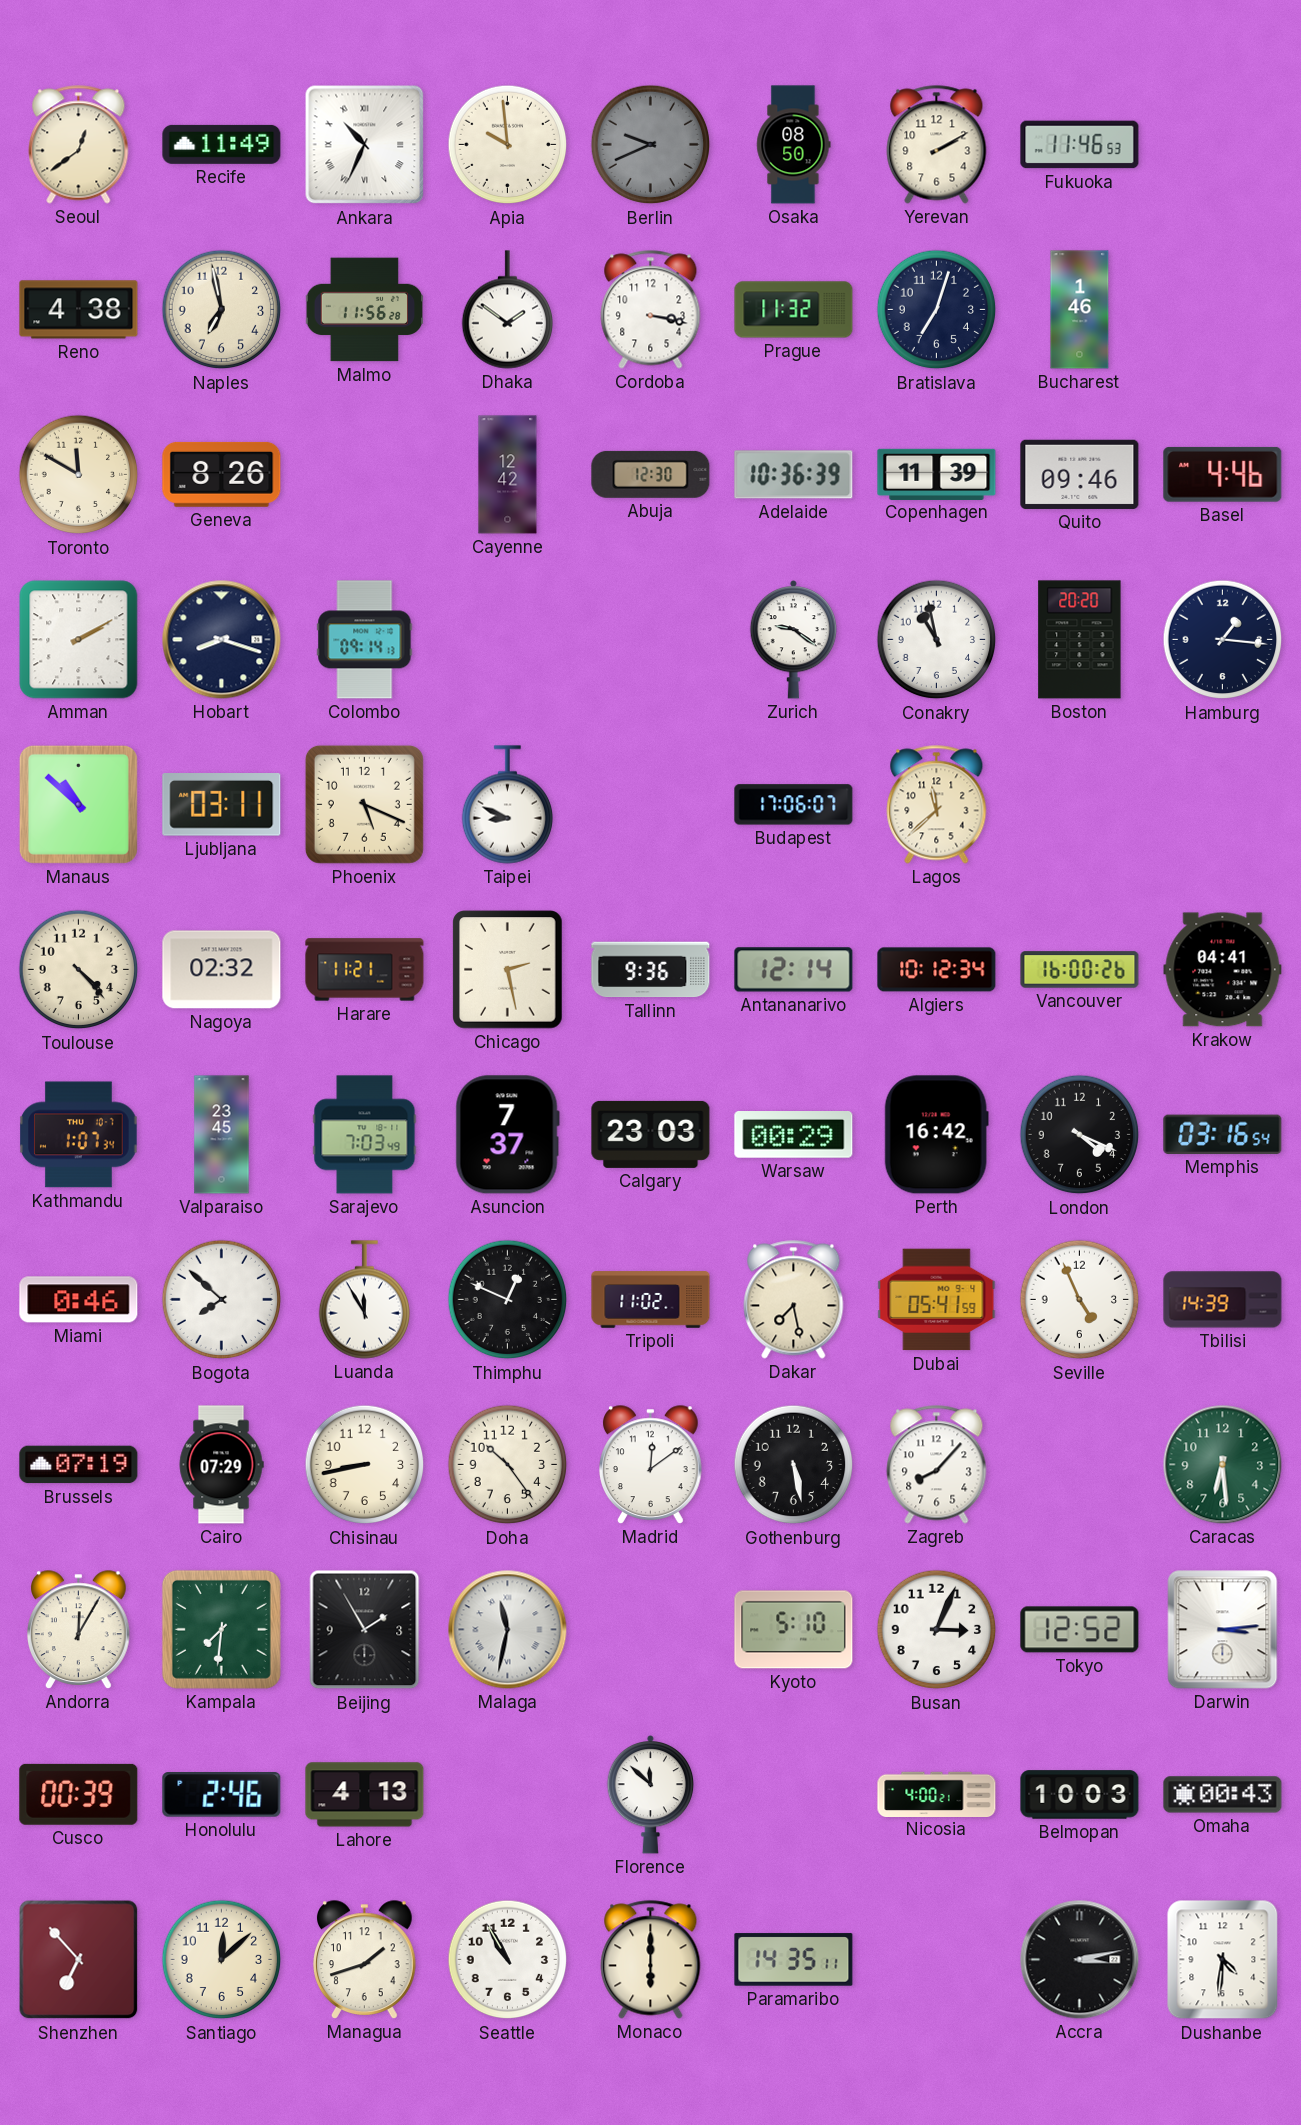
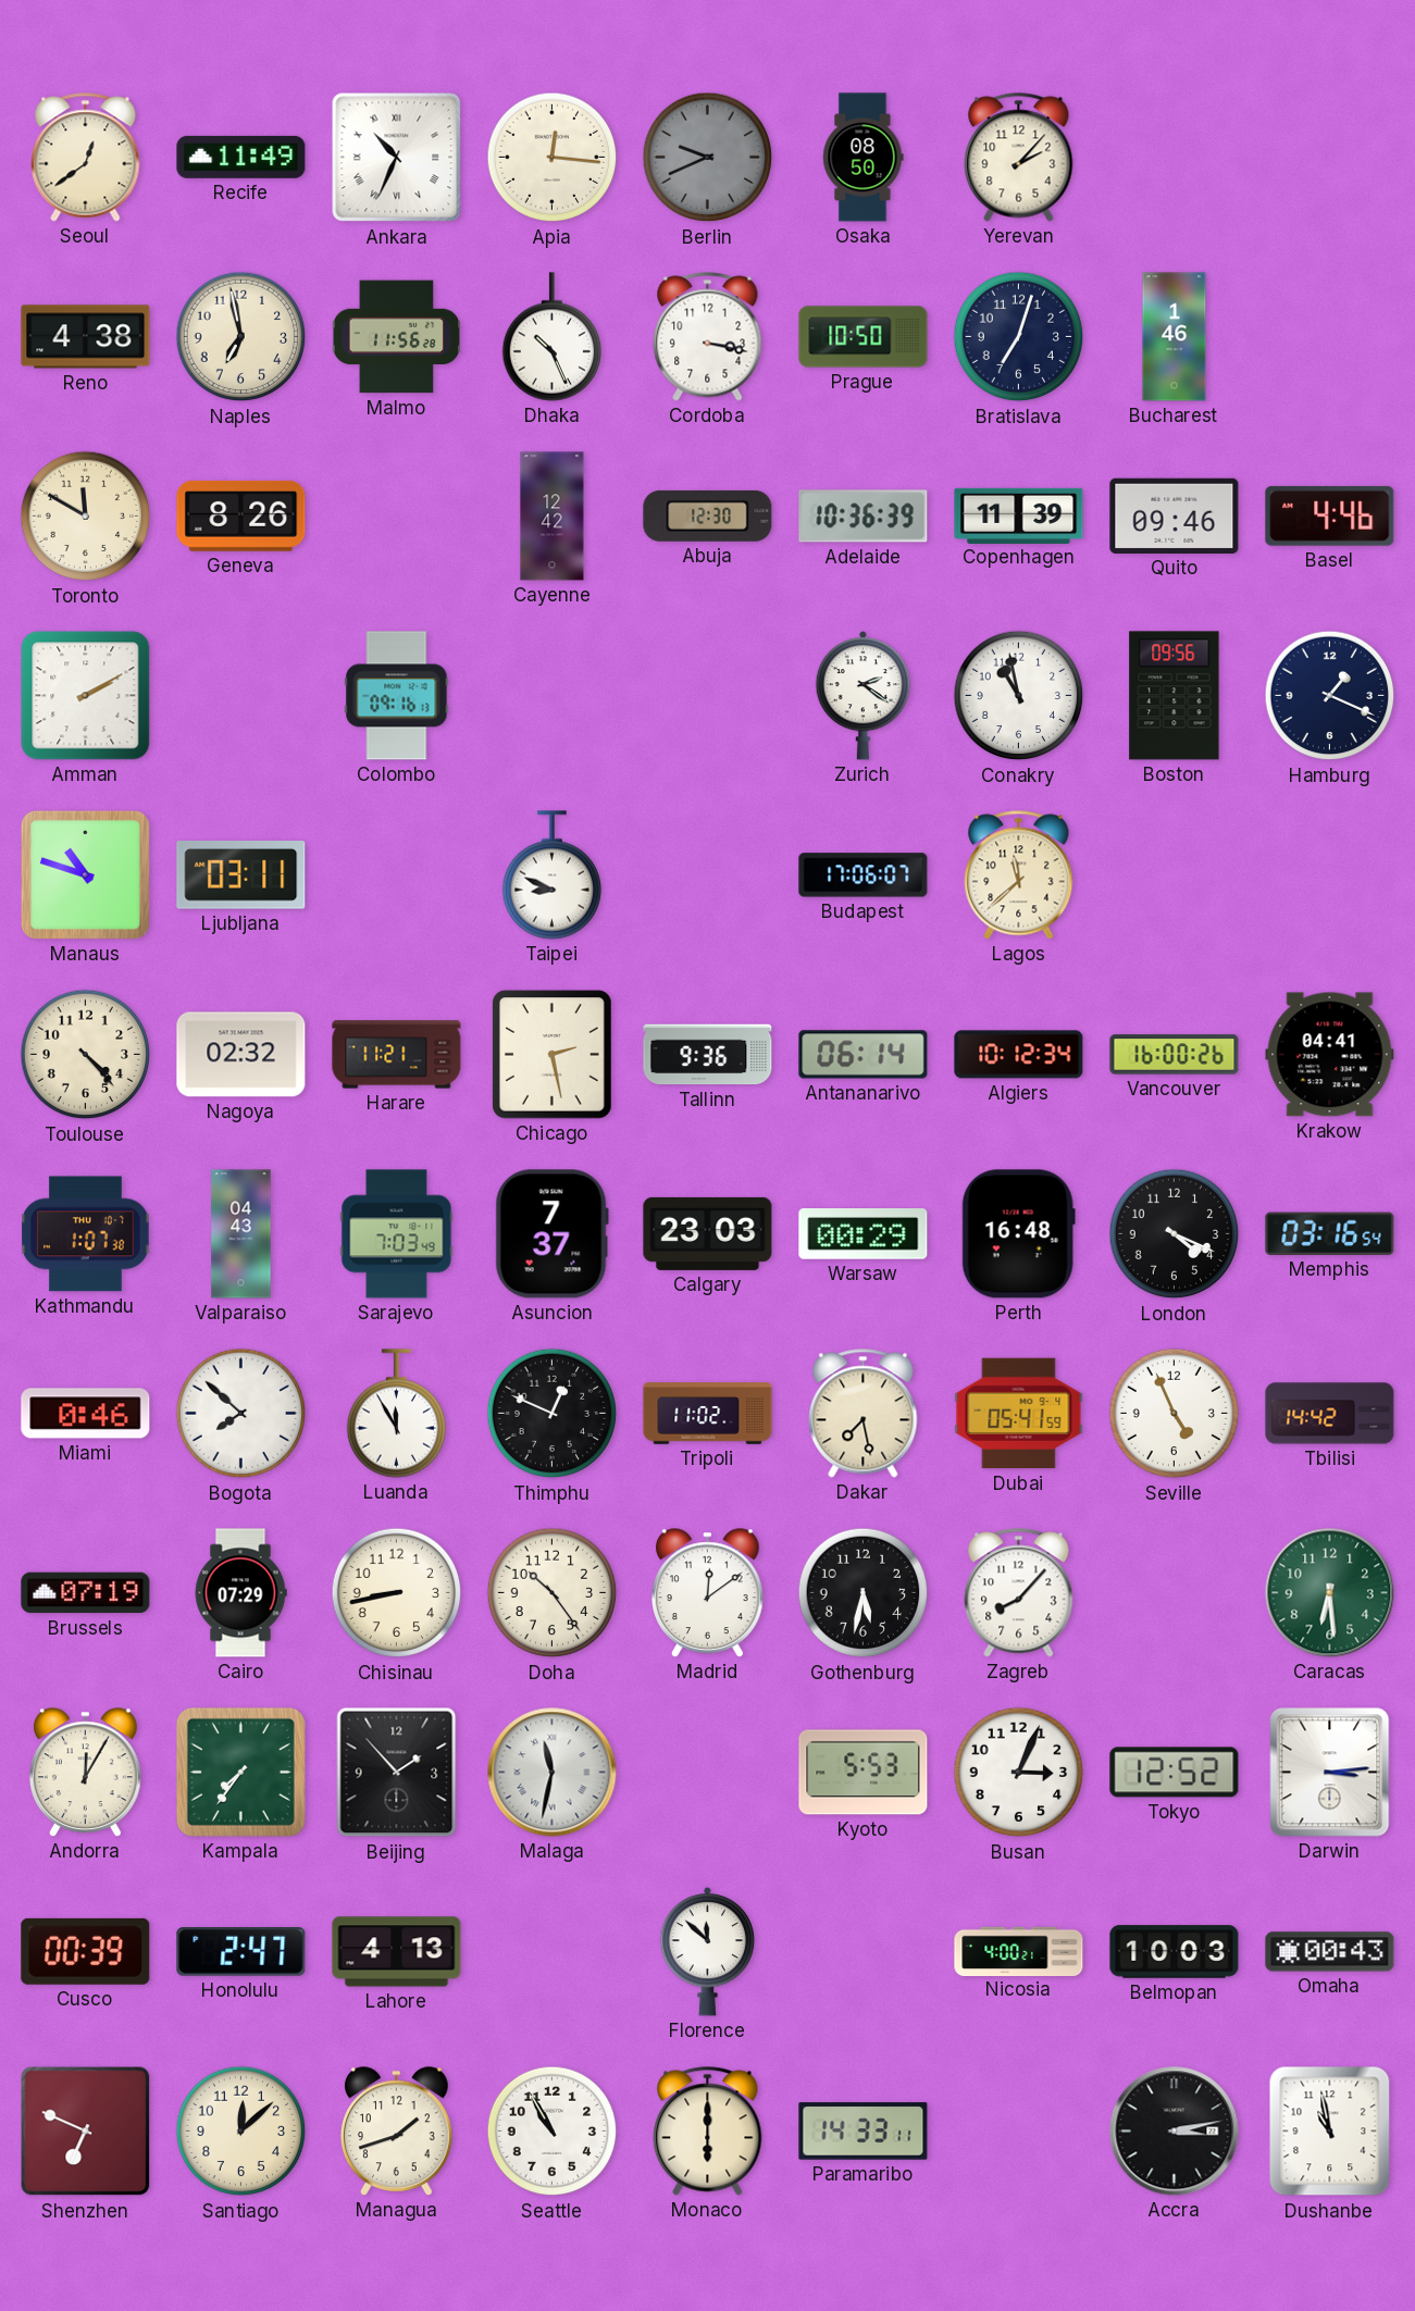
Apia: 9:59 -> 12:16 (553, 158)
Yerevan: 2:10 -> 2:07 (1019, 158)
Fukuoka: 11:46 -> none (1080, 145)
Dhaka: 1:51 -> 10:26 (551, 337)
Prague: 11:32 -> 10:50 (864, 337)
Hobart: 8:18 -> none (222, 640)
Colombo: 09:14 -> 09:16 (397, 696)
Zurich: 9:21 -> 2:21 (864, 695)
Boston: 20:20 -> 09:56 (1175, 696)
Hamburg: 1:16 -> 1:19 (1330, 696)
Manaus: 10:52 -> 10:48 (85, 874)
Phoenix: 5:19 -> none (364, 804)
Antananarivo: 12:14 -> 06:14 (864, 1055)
Kathmandu: 1:07:34 -> 1:07:38 (86, 1234)
Valparaiso: 23:45 -> 04:43 (241, 1234)
Perth: 16:42 -> 16:48 (1018, 1234)
Tbilisi: 14:39 -> 14:42 (1330, 1414)
Gothenburg: 5:28 -> 5:32 (864, 1593)
Kampala: 7:31 -> 7:36 (240, 1772)
Beijing: 1:55 -> 1:53 (397, 1773)
Kyoto: 5:10 -> 5:53 (864, 1773)
Honolulu: 2:46 -> 2:47 (241, 1952)
Shenzhen: 6:53 -> 6:49 (86, 2132)
Paramaribo: 14:35 -> 14:33 (864, 2132)
Dushanbe: 4:31 -> 10:58 (1330, 2132)
